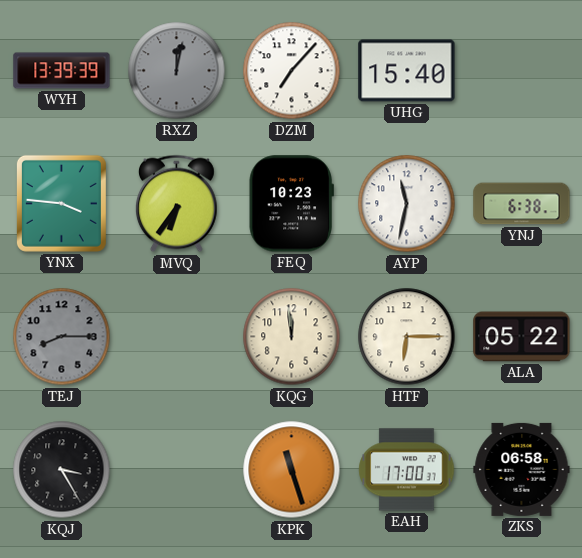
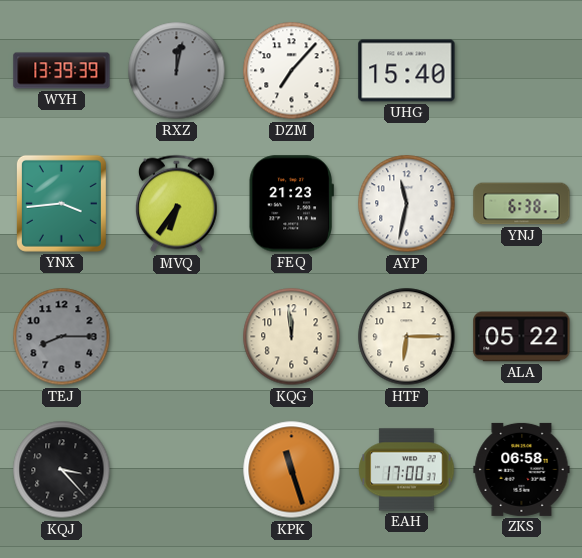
YNX: 3:46 -> 3:44 (61, 203)
FEQ: 10:23 -> 21:23 (291, 204)
KQJ: 3:25 -> 3:23 (62, 470)
